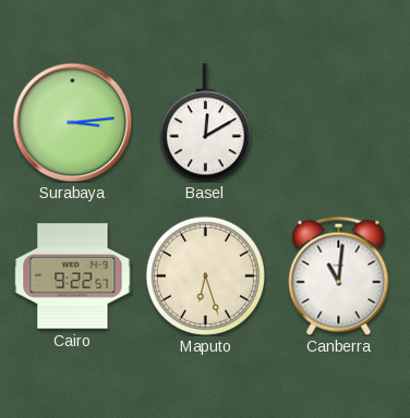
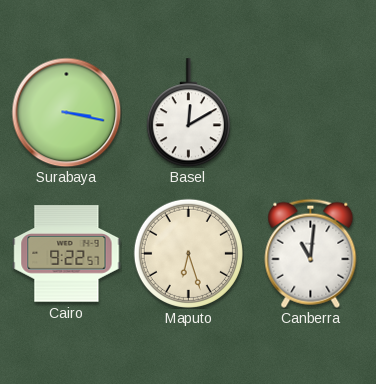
Surabaya: 3:14 -> 3:17 (66, 112)
